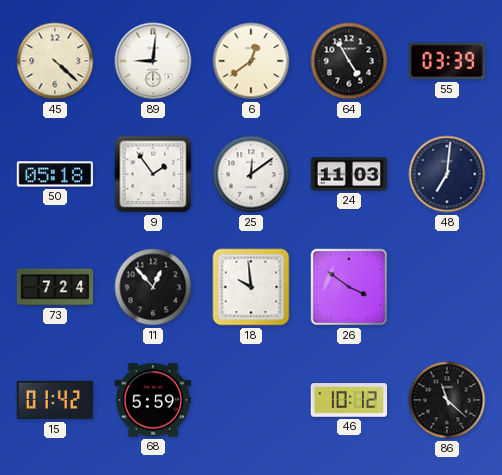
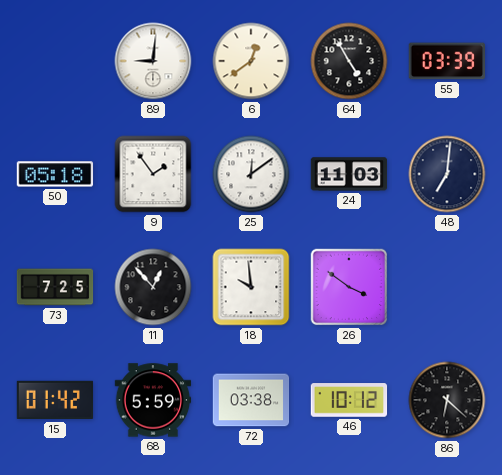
45: 4:22 -> none (55, 61)
73: 7:24 -> 7:25 (55, 287)
72: none -> 03:38 (251, 400)
86: 11:22 -> 6:22 (447, 400)
